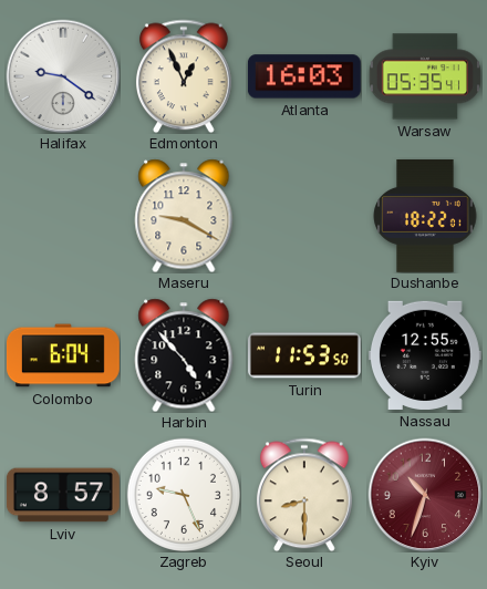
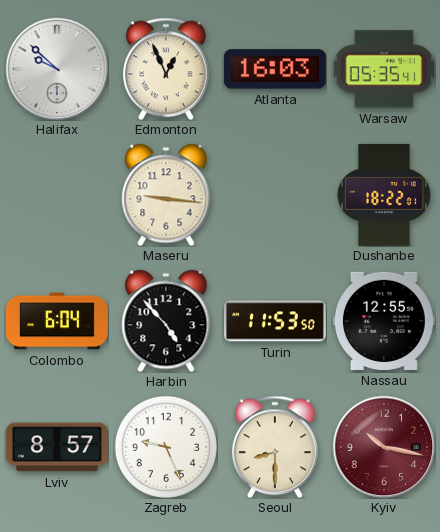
Halifax: 9:21 -> 9:52 (57, 69)
Maseru: 9:20 -> 9:16 (166, 195)
Kyiv: 10:33 -> 10:17 (384, 447)
